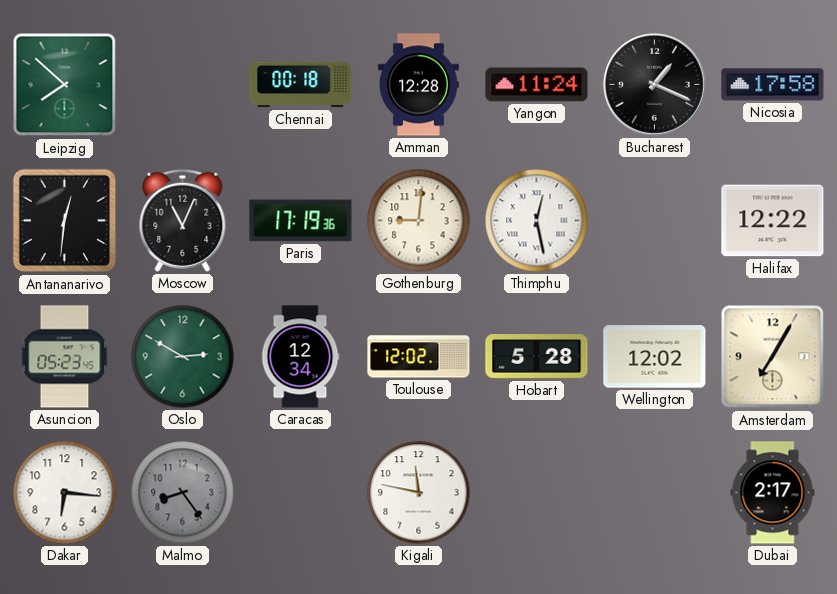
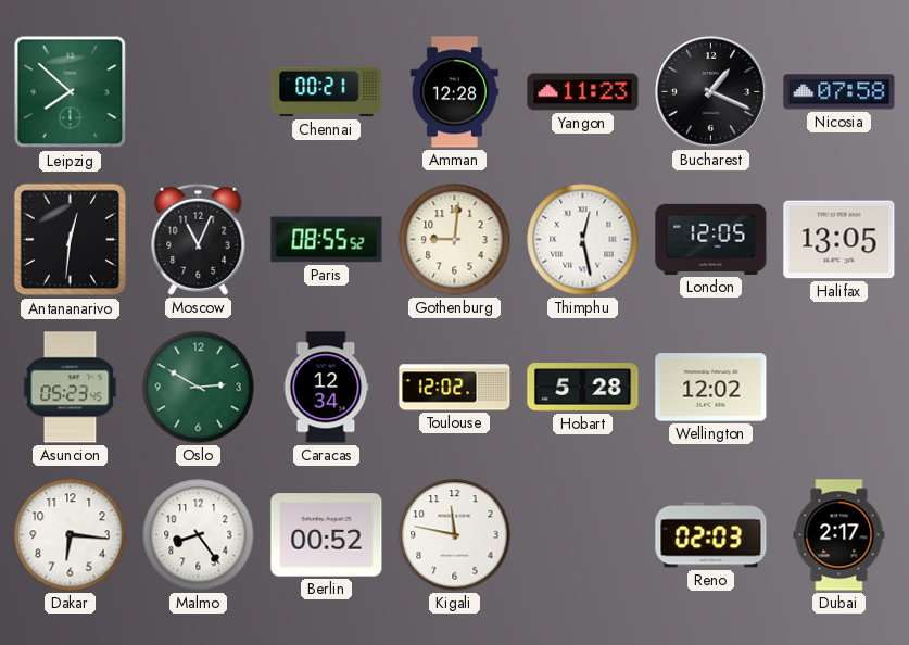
Chennai: 00:18 -> 00:21 (327, 92)
Yangon: 11:24 -> 11:23 (583, 92)
Nicosia: 17:58 -> 07:58 (839, 92)
Paris: 17:19 -> 08:55 (327, 240)
London: none -> 12:05 (711, 239)
Halifax: 12:22 -> 13:05 (839, 240)
Amsterdam: 7:05 -> none (773, 357)
Malmo dial: grey -> white (199, 535)
Berlin: none -> 00:52 (327, 535)
Reno: none -> 02:03 (711, 535)
